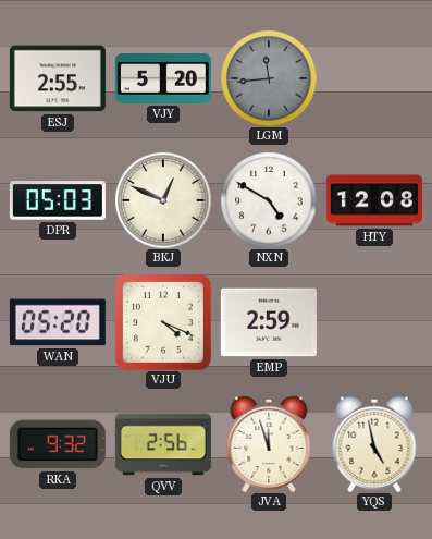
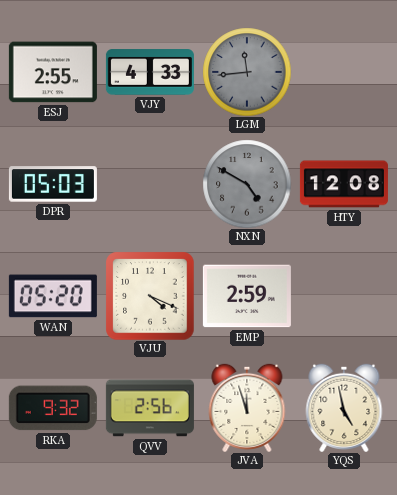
VJY: 5:20 -> 4:33 (150, 72)
BKJ: 12:49 -> none (163, 200)
NXN dial: white -> grey (247, 184)
